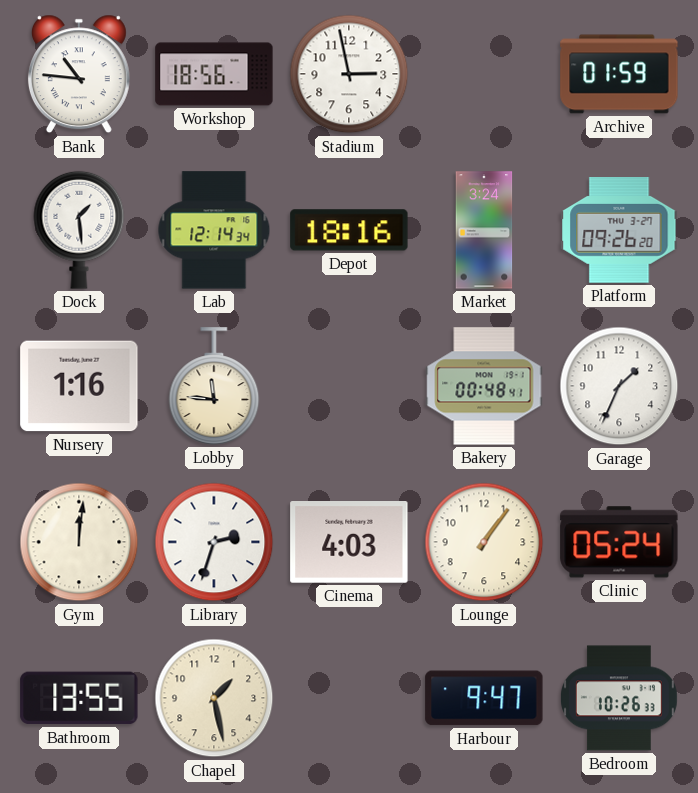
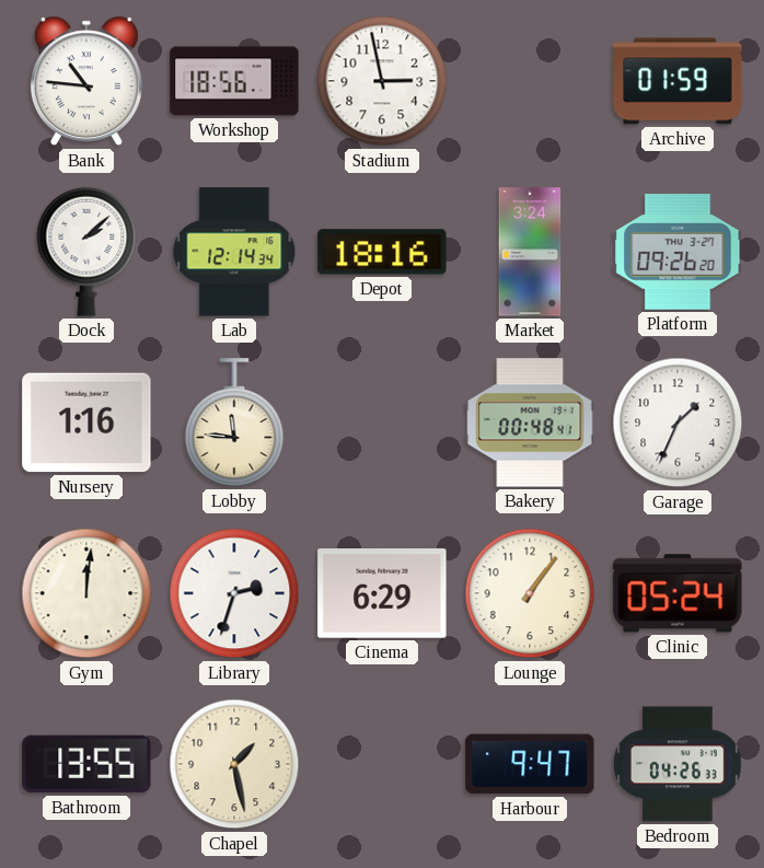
Dock: 1:29 -> 2:08 (86, 252)
Cinema: 4:03 -> 6:29 (382, 594)
Bedroom: 10:26 -> 04:26 (678, 764)
